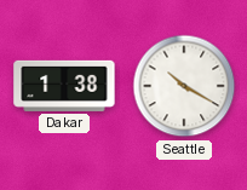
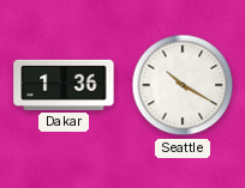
Dakar: 1:38 -> 1:36 (64, 85)
